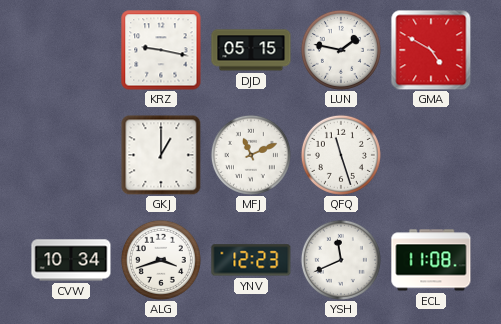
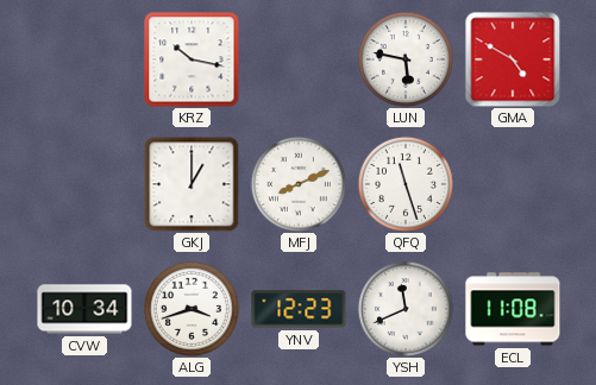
KRZ: 9:17 -> 10:17 (192, 59)
DJD: 05:15 -> none (251, 50)
LUN: 1:47 -> 5:47 (406, 59)
MFJ: 11:11 -> 8:11 (299, 184)
